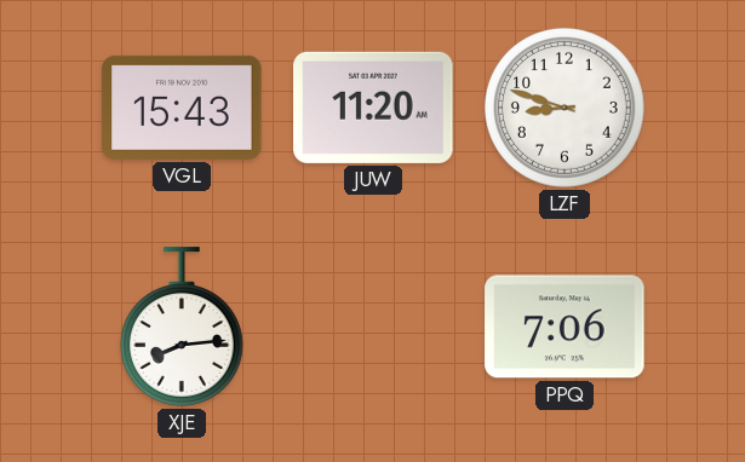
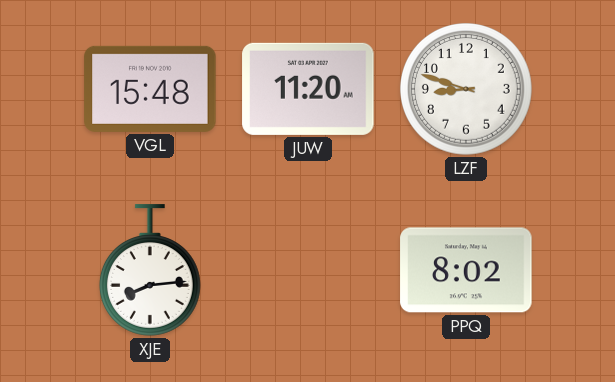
VGL: 15:43 -> 15:48 (150, 89)
PPQ: 7:06 -> 8:02 (466, 270)
